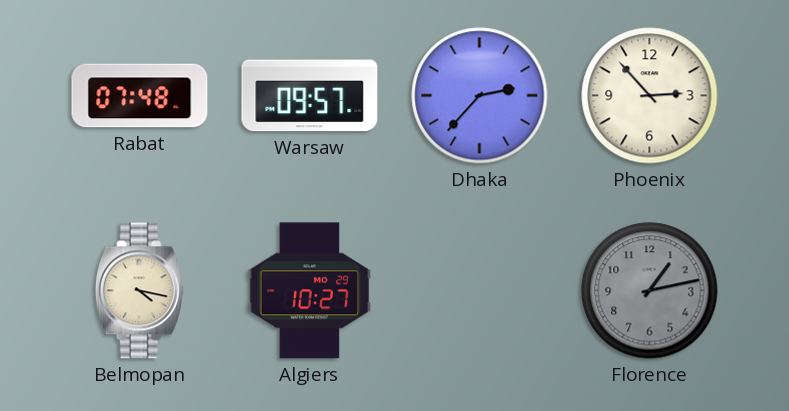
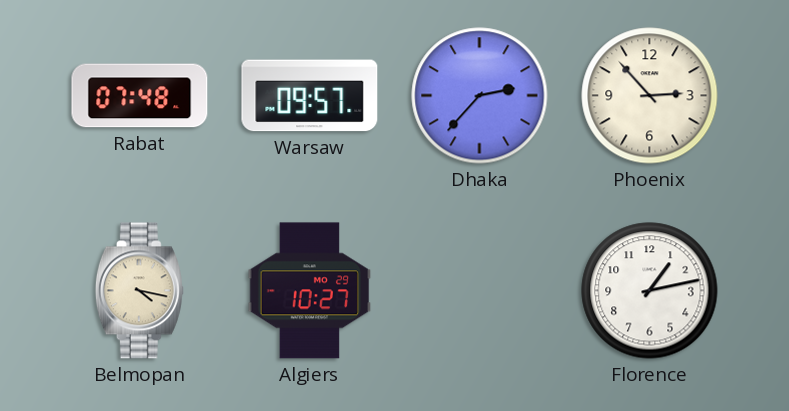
Florence dial: grey -> white (650, 291)
